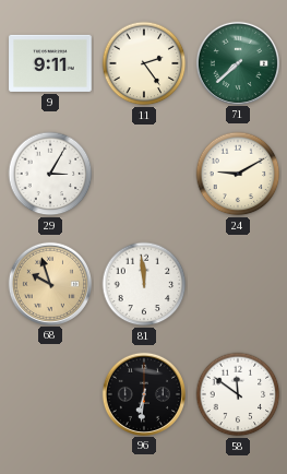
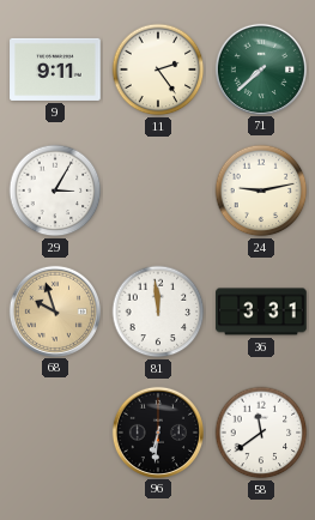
24: 9:10 -> 9:13 (261, 191)
36: none -> 3:31 (261, 312)
58: 11:51 -> 11:39 (261, 433)
